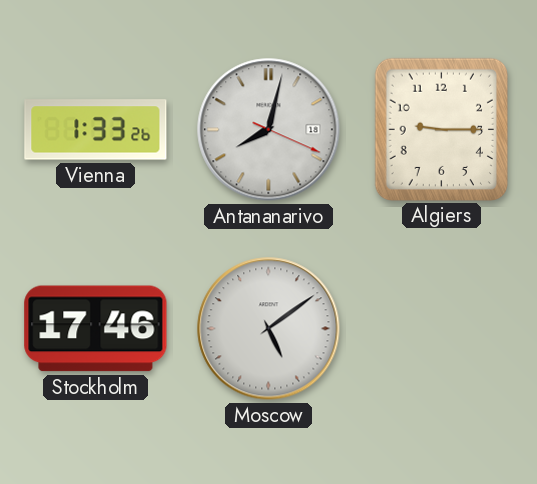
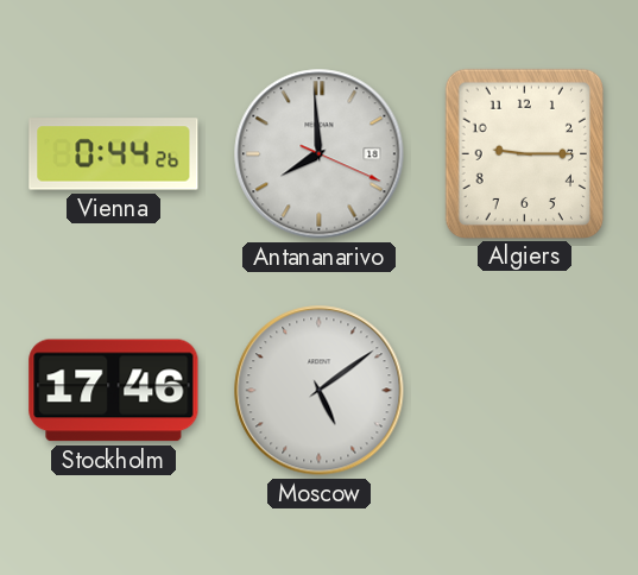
Vienna: 1:33 -> 0:44 (114, 154)
Antananarivo: 8:02 -> 7:59 (320, 154)
